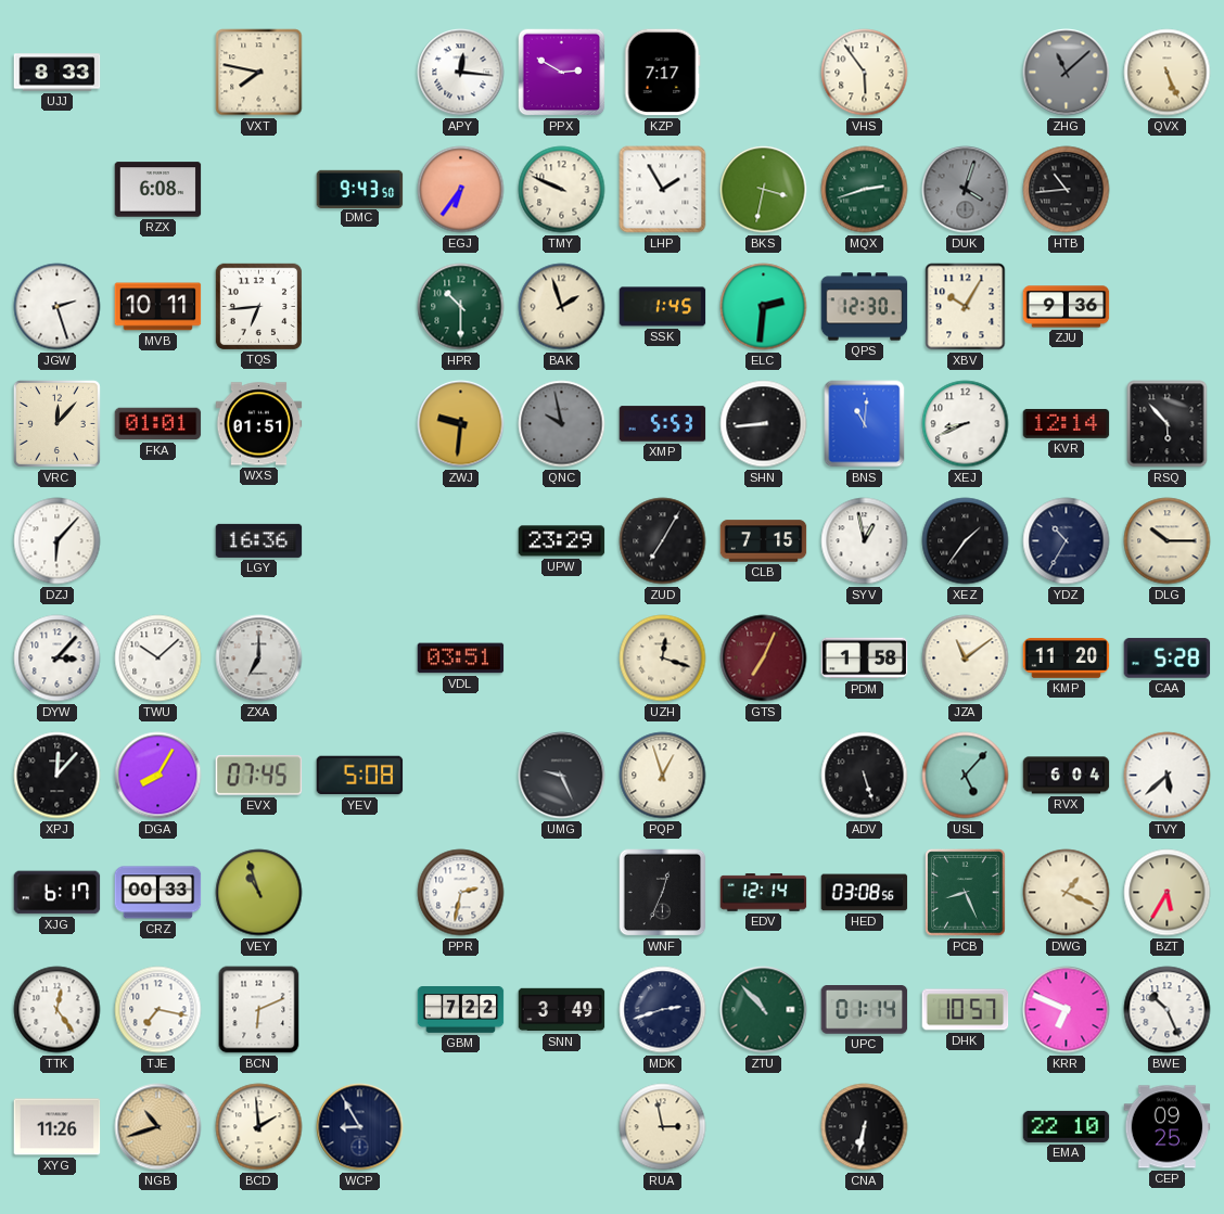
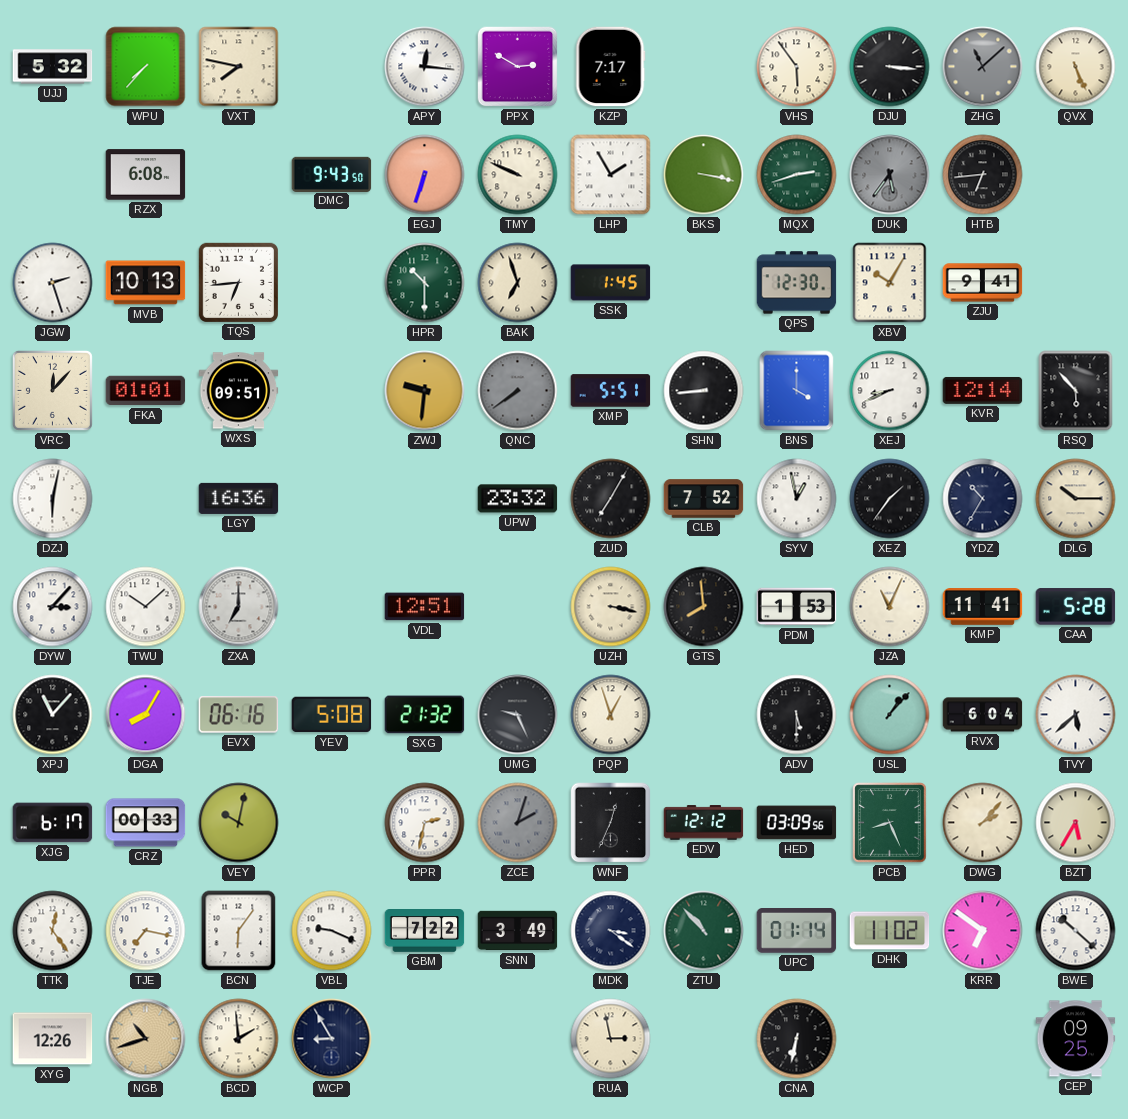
UJJ: 8:33 -> 5:32 (53, 67)
WPU: none -> 7:37 (146, 67)
DJU: none -> 3:16 (890, 67)
EGJ: 6:36 -> 6:33 (425, 175)
BKS: 3:32 -> 3:17 (704, 175)
DUK: 4:03 -> 5:36 (890, 175)
HTB: 10:44 -> 6:44 (983, 175)
MVB: 10:11 -> 10:13 (146, 283)
BAK: 1:57 -> 6:57 (518, 283)
ELC: 2:31 -> none (764, 307)
ZJU: 9:36 -> 9:41 (983, 283)
WXS: 01:51 -> 09:51 (239, 391)
QNC: 9:58 -> 7:39 (518, 391)
XMP: 5:53 -> 5:51 (611, 391)
BNS: 11:01 -> 4:00 (797, 391)
DZJ: 6:07 -> 6:02 (53, 499)
UPW: 23:29 -> 23:32 (518, 499)
CLB: 7:15 -> 7:52 (704, 499)
VDL: 03:51 -> 12:51 (425, 607)
UZH: 12:18 -> 3:17 (611, 607)
GTS: 7:04 -> 7:59 (704, 607)
GTS dial: burgundy -> black (704, 607)
PDM: 1:58 -> 1:53 (797, 607)
JZA: 11:09 -> 11:04 (890, 607)
KMP: 11:20 -> 11:41 (983, 607)
XPJ: 12:07 -> 11:07 (53, 715)
EVX: 07:45 -> 06:16 (239, 715)
SXG: none -> 21:32 (425, 715)
ADV: 5:27 -> 5:30 (797, 715)
USL: 5:07 -> 1:07 (890, 715)
VEY: 10:57 -> 10:02 (239, 823)
ZCE: none -> 2:03 (518, 823)
EDV: 12:14 -> 12:12 (704, 823)
HED: 03:08 -> 03:09 (797, 823)
DWG: 1:19 -> 2:07 (983, 823)
BCN: 6:11 -> 6:06 (239, 931)
VBL: none -> 9:19 (332, 931)
MDK: 2:42 -> 3:21 (611, 931)
DHK: 10:57 -> 11:02 (890, 931)
KRR: 6:49 -> 6:51 (983, 931)
BWE: 10:26 -> 10:22 (1076, 931)
XYG: 11:26 -> 12:26 (53, 1039)
EMA: 22:10 -> none (1067, 1126)
